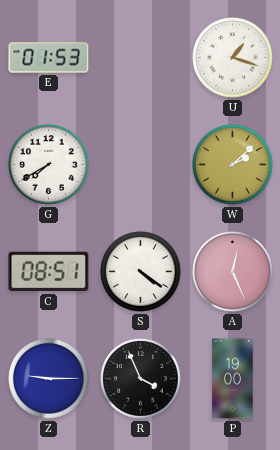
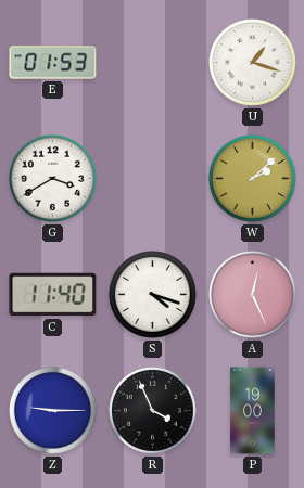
G: 7:40 -> 3:40 (53, 179)
C: 08:51 -> 11:40 (53, 295)
S: 4:21 -> 4:18 (153, 295)
